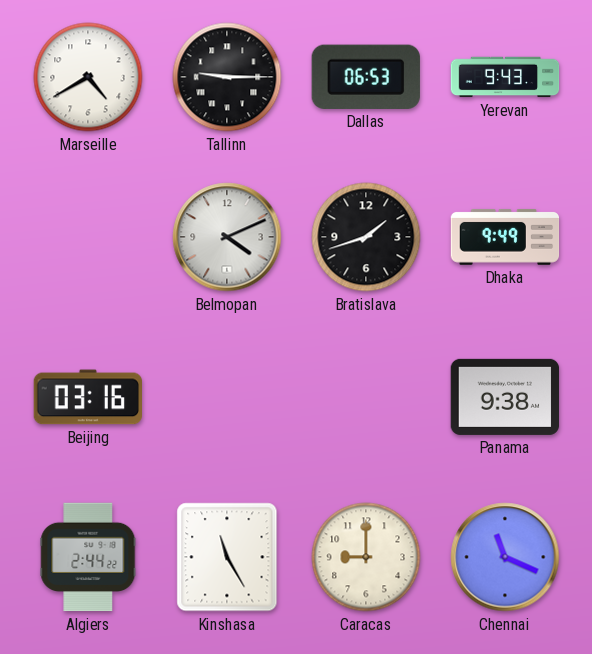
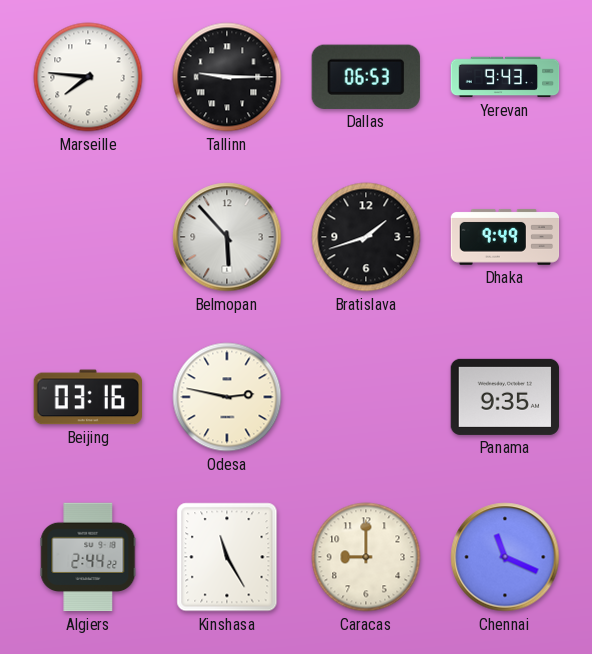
Marseille: 4:40 -> 7:46 (88, 77)
Belmopan: 4:11 -> 5:53 (227, 237)
Odesa: none -> 2:47 (227, 397)
Panama: 9:38 -> 9:35 (505, 397)
